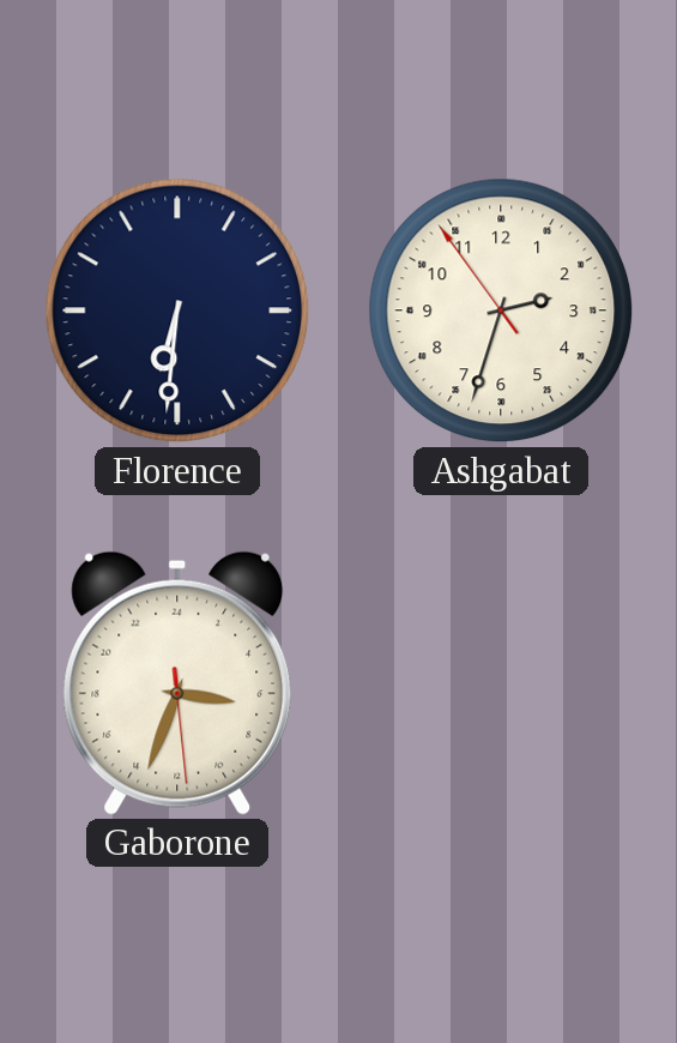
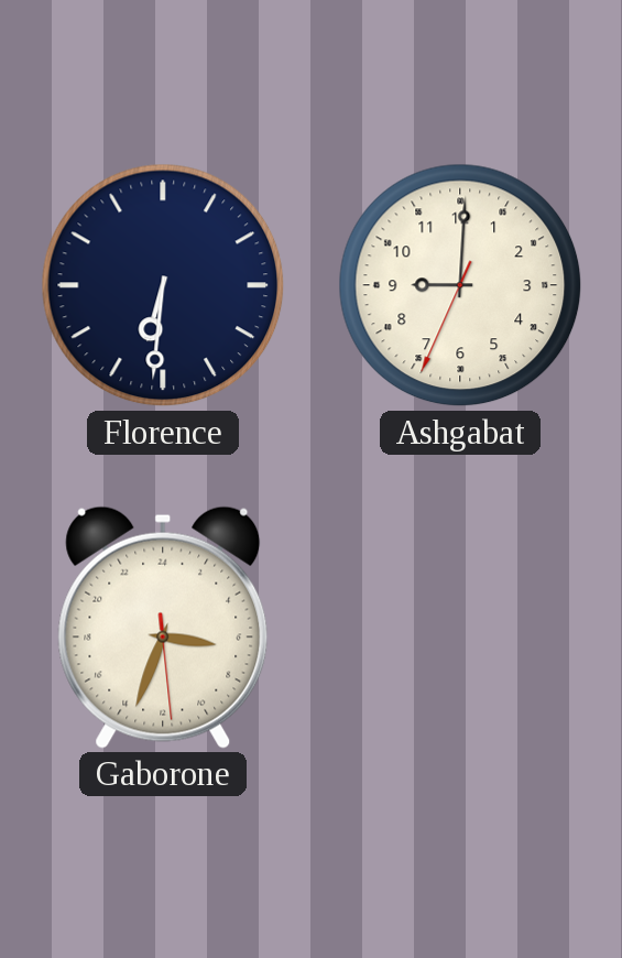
Ashgabat: 2:32 -> 9:00 (460, 285)
